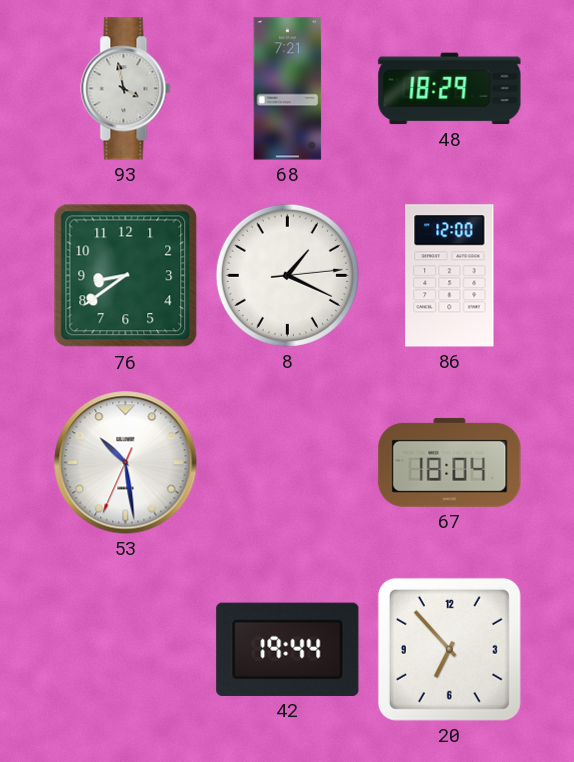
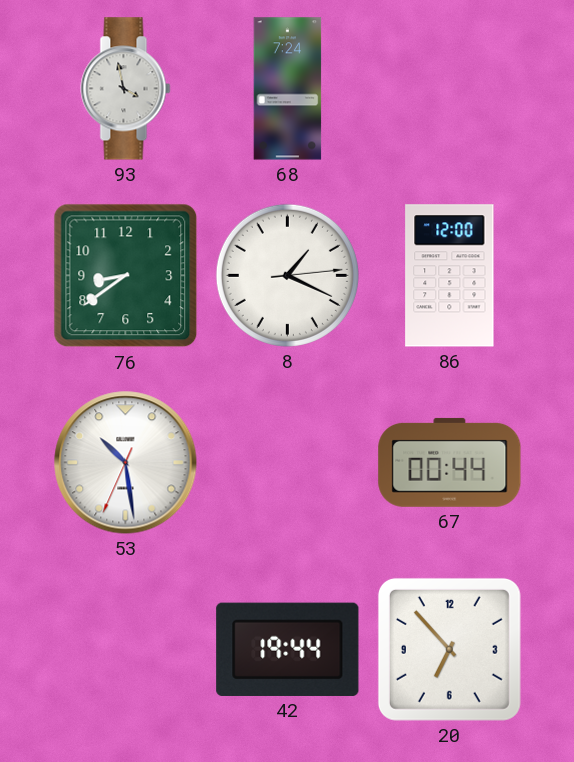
68: 7:21 -> 7:24 (288, 89)
48: 18:29 -> none (450, 89)
67: 18:04 -> 00:44 (450, 462)
